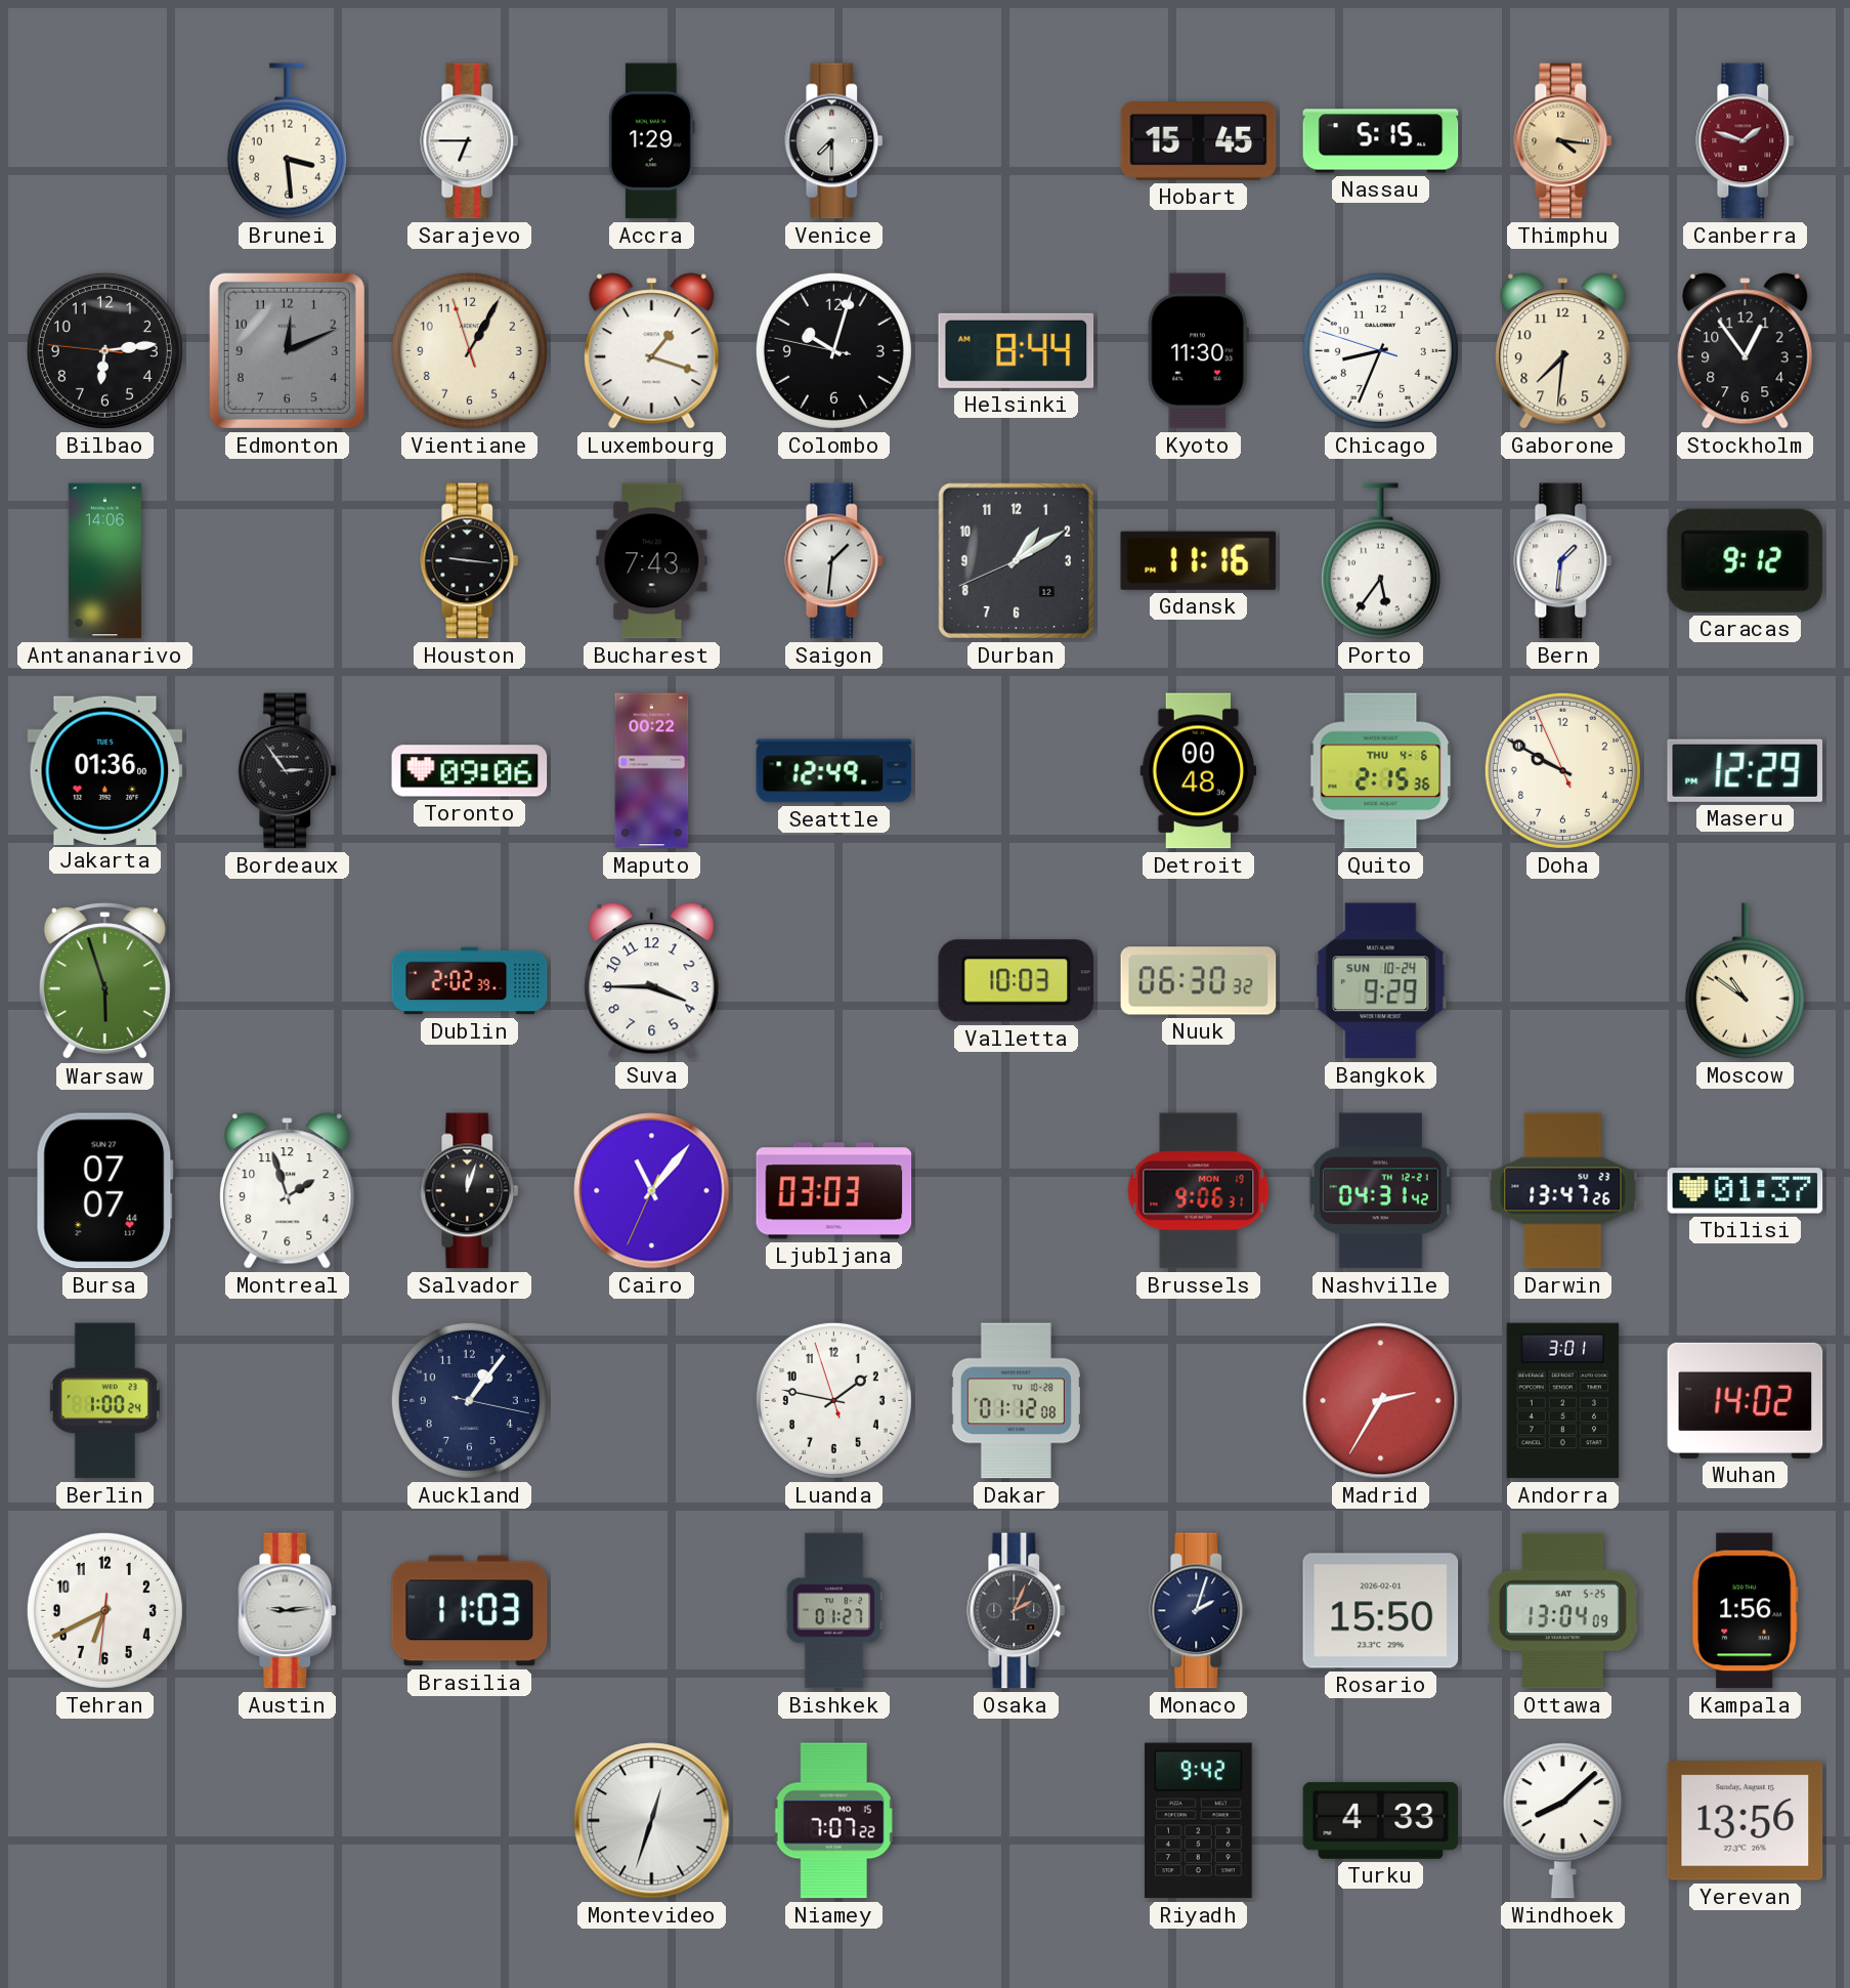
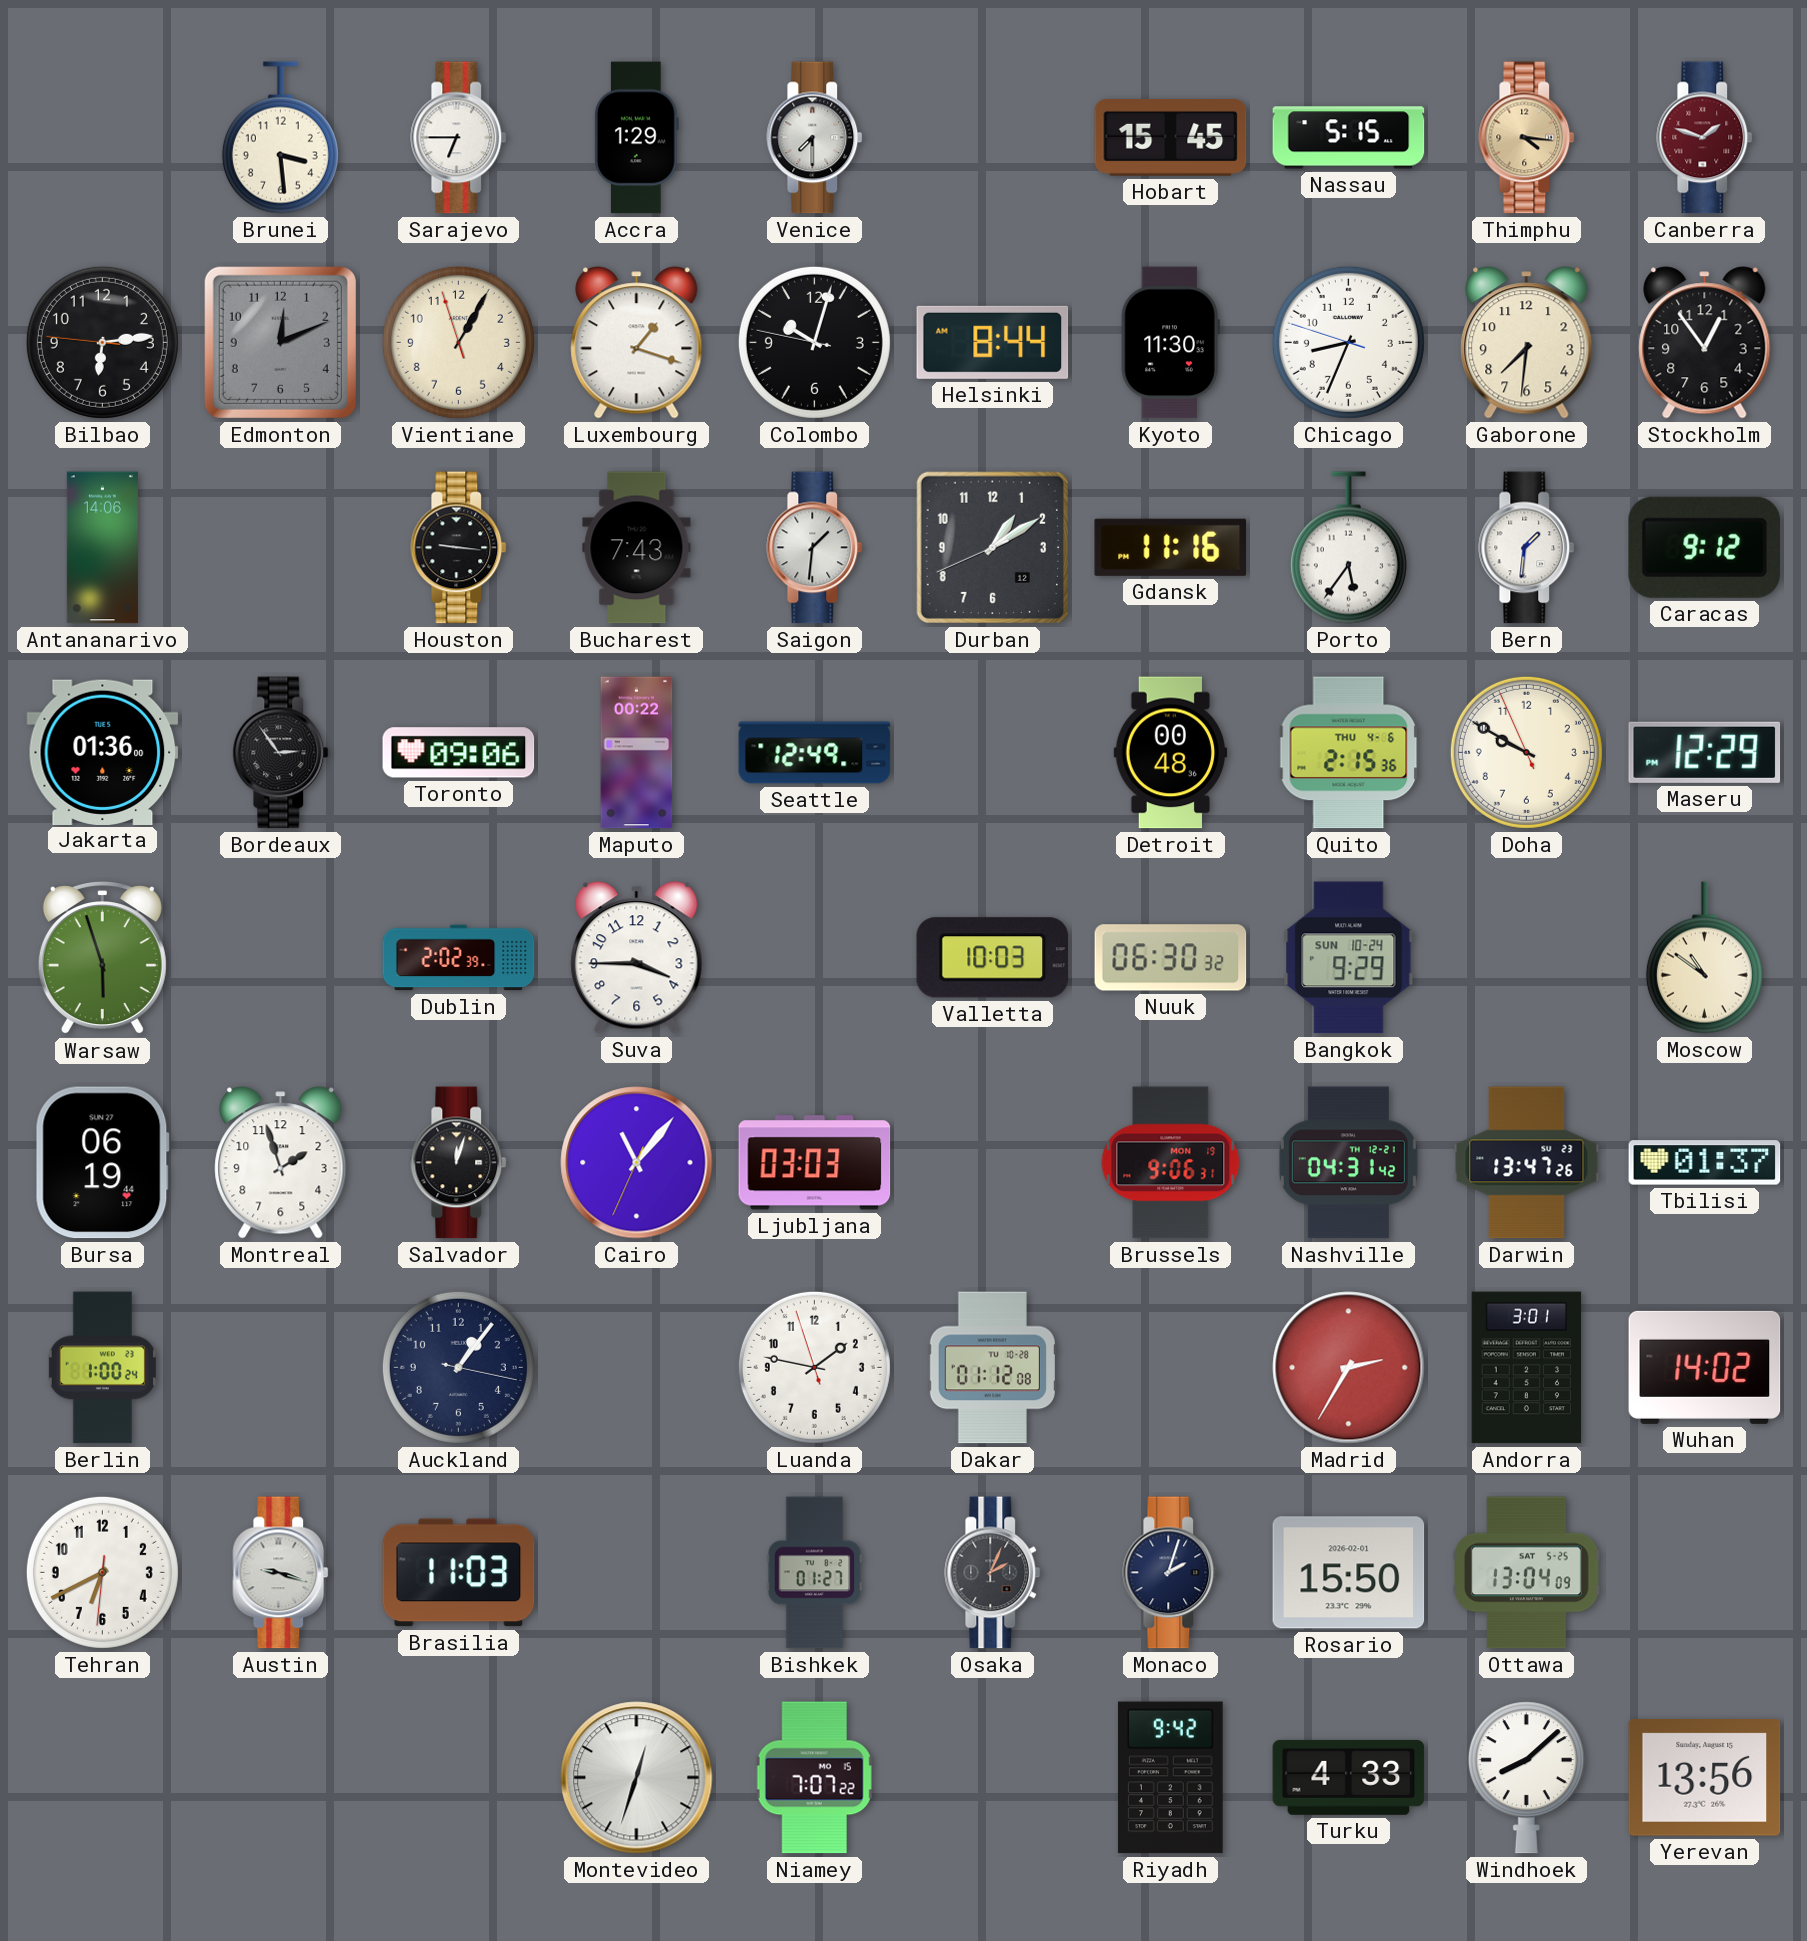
Bursa: 07:07 -> 06:19 (102, 1163)
Austin: 9:14 -> 9:18 (281, 1573)
Kampala: 1:56 -> none (1745, 1611)
